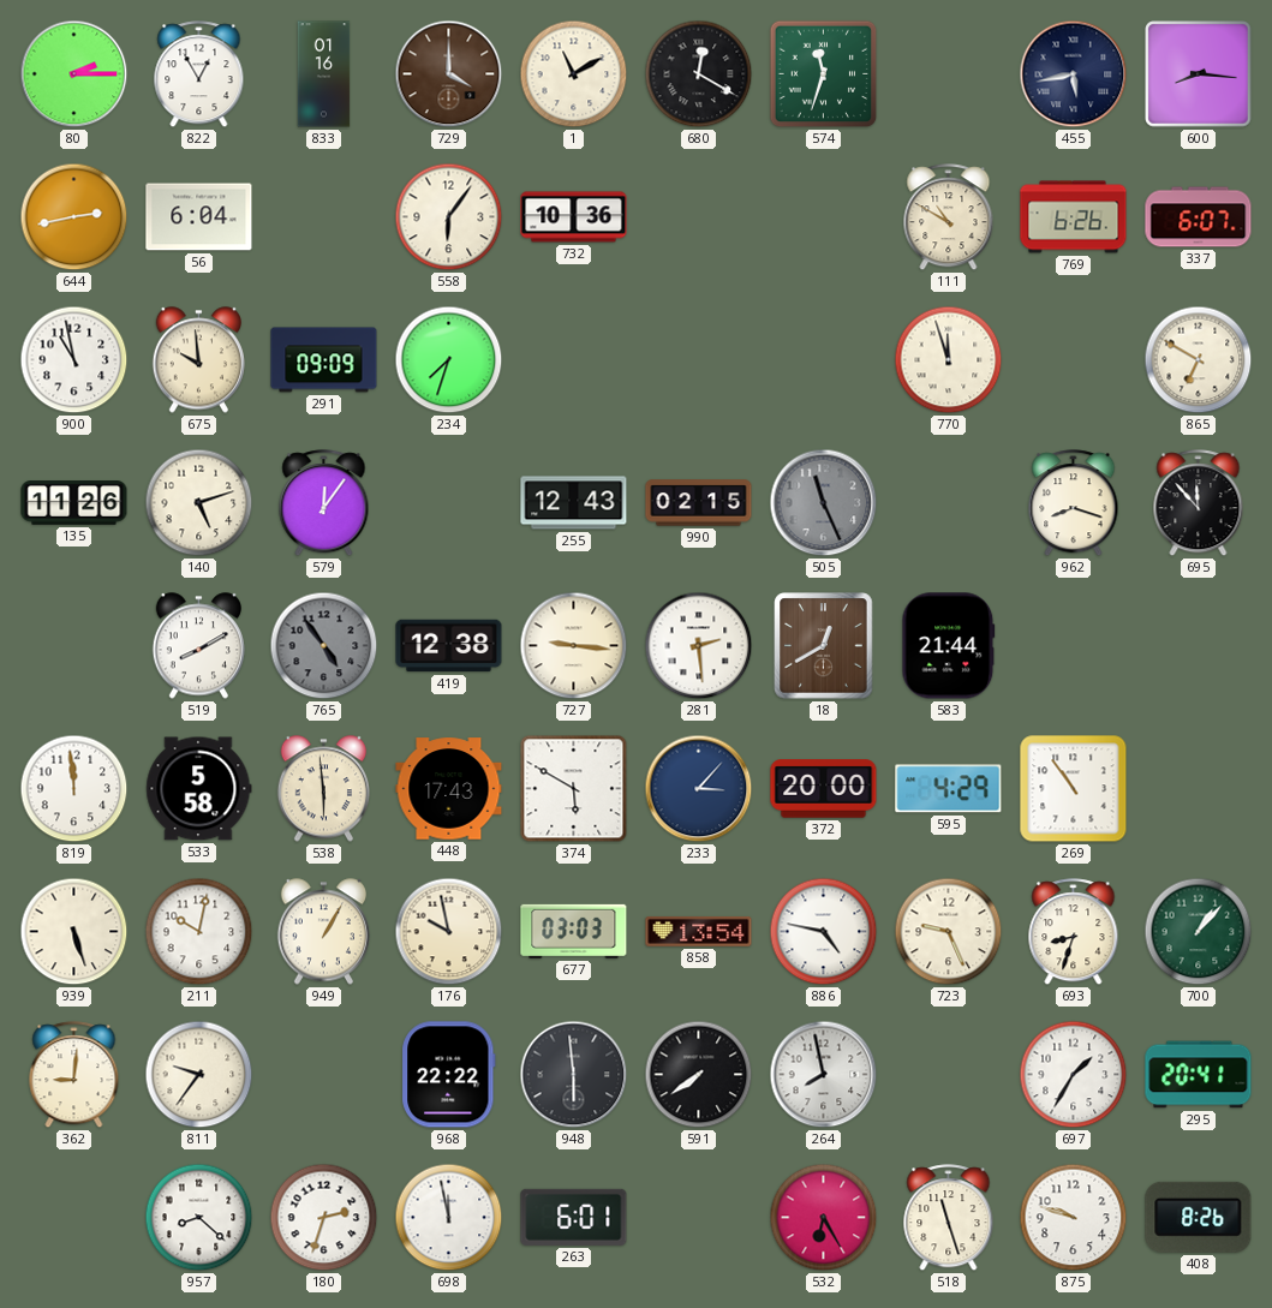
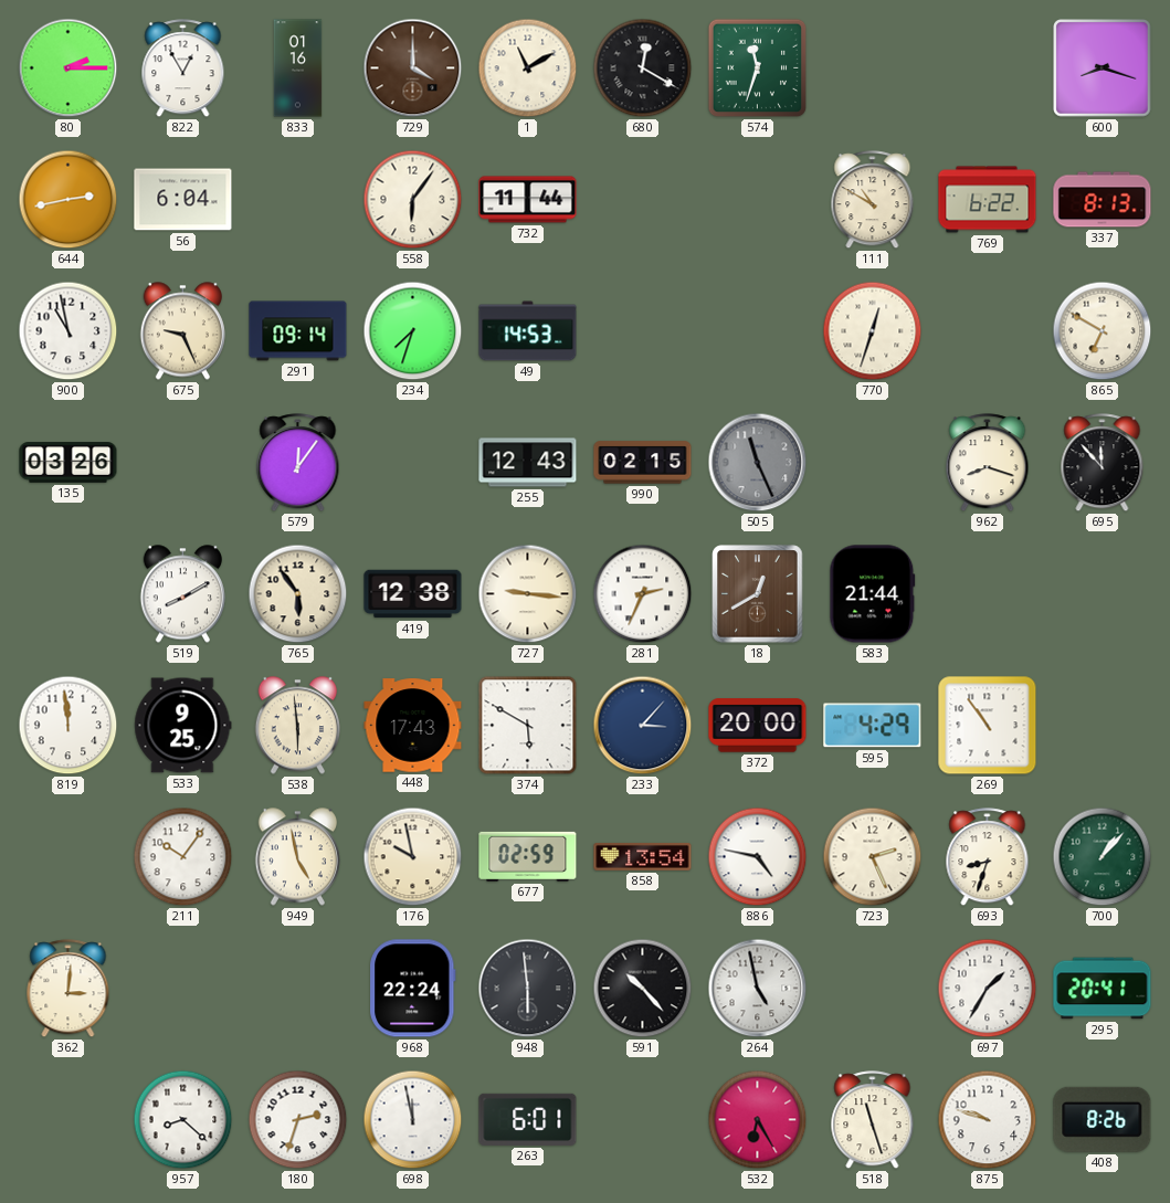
455: 5:43 -> none (1074, 74)
600: 8:16 -> 8:18 (1103, 68)
732: 10:36 -> 11:44 (528, 200)
769: 6:26 -> 6:22 (988, 200)
337: 6:07 -> 8:13 (1103, 200)
675: 9:59 -> 9:26 (182, 331)
291: 09:09 -> 09:14 (298, 331)
49: none -> 14:53 (528, 331)
770: 11:57 -> 12:33 (873, 331)
135: 11:26 -> 03:26 (68, 463)
140: 5:12 -> none (199, 503)
765: 4:54 -> 5:54 (298, 594)
765 dial: grey -> cream (298, 594)
281: 2:29 -> 2:34 (643, 594)
533: 5:58 -> 9:25 (183, 726)
939: 5:27 -> none (74, 932)
211: 10:02 -> 10:06 (183, 857)
949: 1:05 -> 4:58 (297, 857)
677: 03:03 -> 02:59 (528, 856)
723: 9:26 -> 2:26 (873, 857)
362: 9:01 -> 3:01 (68, 989)
811: 9:36 -> none (199, 1075)
968: 22:22 -> 22:24 (413, 989)
591: 7:39 -> 10:23 (643, 989)
264: 7:58 -> 4:58 (758, 989)
